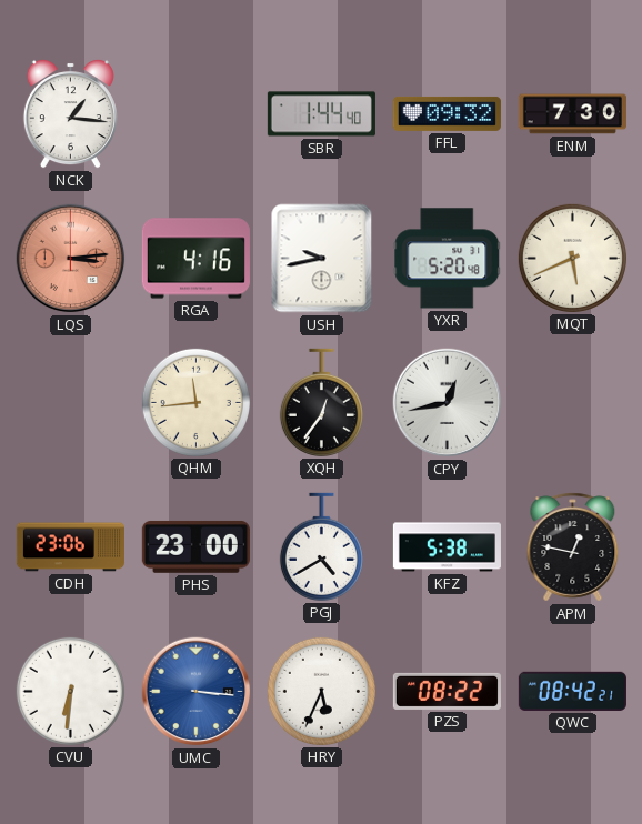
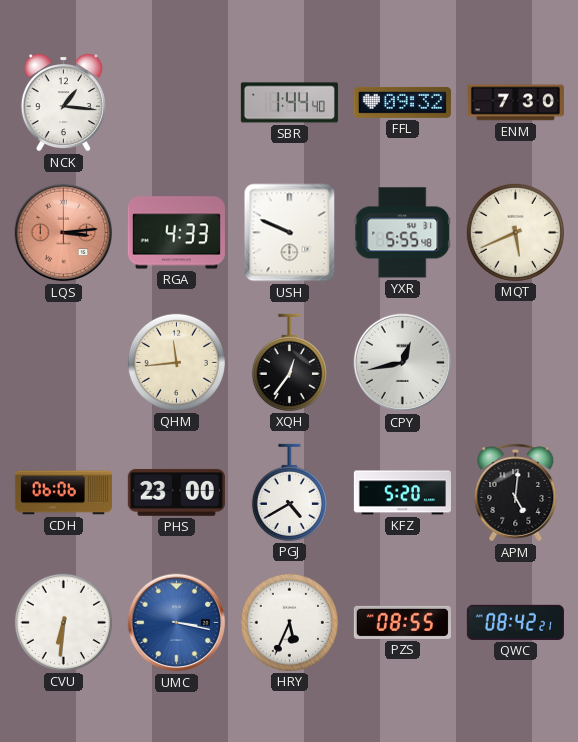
RGA: 4:16 -> 4:33 (176, 233)
USH: 9:43 -> 9:49 (290, 233)
YXR: 5:20 -> 5:55 (403, 233)
CDH: 23:06 -> 06:06 (63, 493)
KFZ: 5:38 -> 5:20 (402, 493)
APM: 12:47 -> 5:01 (516, 493)
UMC: 3:16 -> 3:17 (177, 623)
PZS: 08:22 -> 08:55 (402, 622)
